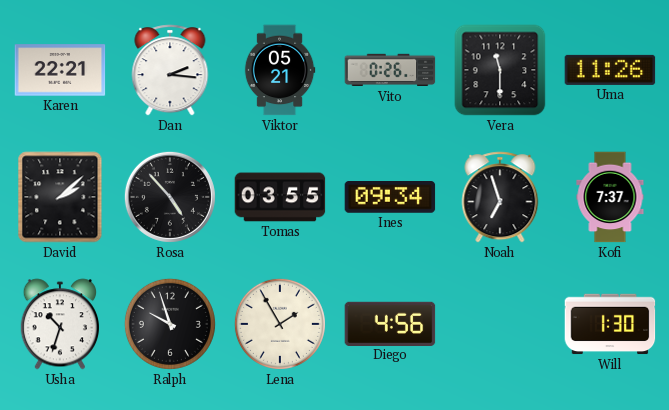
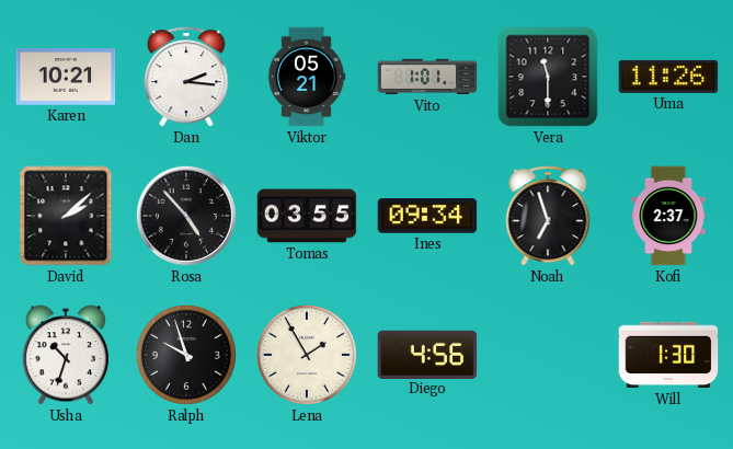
Karen: 22:21 -> 10:21 (66, 77)
Vito: 0:26 -> 1:01 (427, 77)
Kofi: 7:37 -> 2:37 (668, 216)
